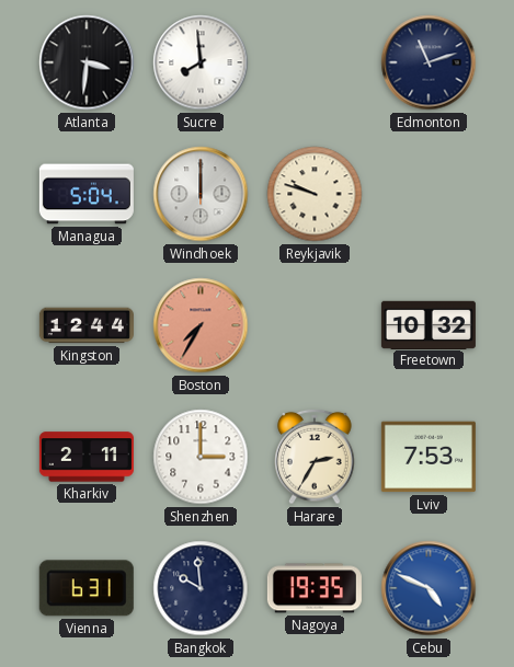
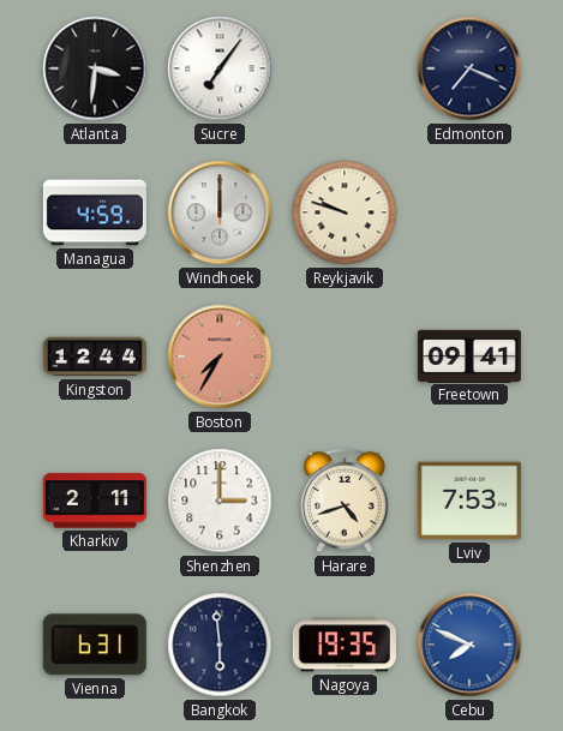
Sucre: 7:59 -> 7:06 (220, 68)
Edmonton: 11:12 -> 7:19 (469, 68)
Managua: 5:04 -> 4:59 (95, 212)
Freetown: 10:32 -> 09:41 (469, 355)
Harare: 2:35 -> 4:42 (345, 501)
Bangkok: 9:59 -> 5:59 (220, 645)
Cebu: 4:49 -> 7:49 (469, 645)
